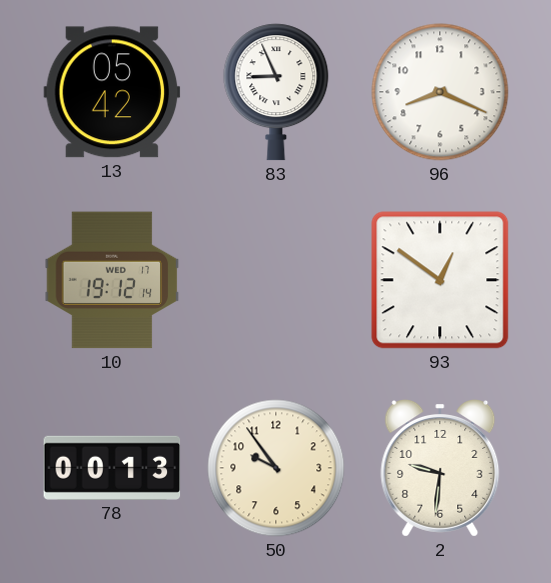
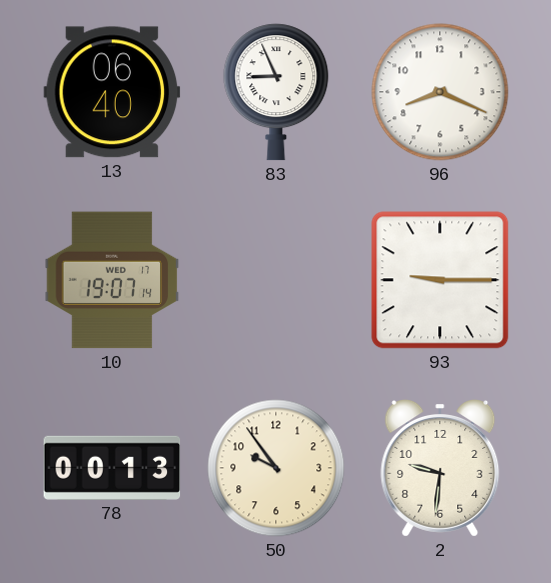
13: 05:42 -> 06:40 (112, 92)
10: 19:12 -> 19:07 (112, 280)
93: 12:51 -> 9:15 (440, 280)
